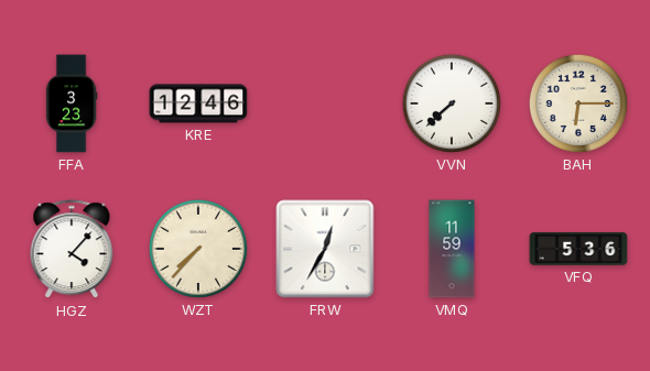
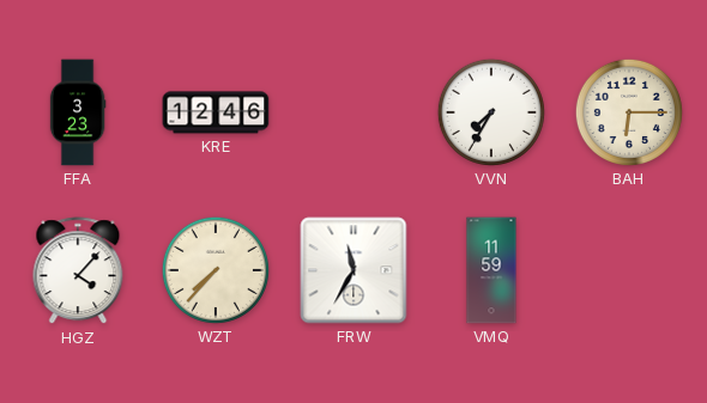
VVN: 7:38 -> 7:35 (491, 112)
FRW: 12:35 -> 11:35 (353, 270)
VFQ: 5:36 -> none (578, 249)
